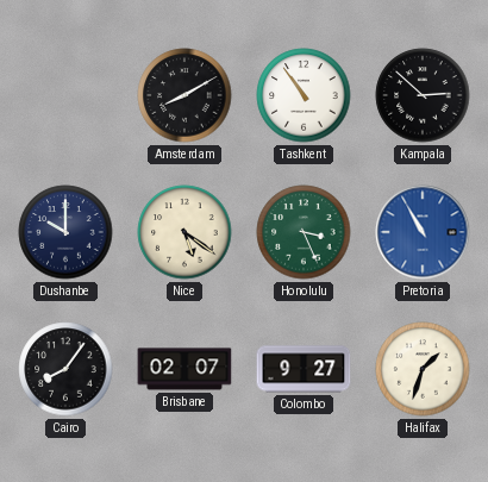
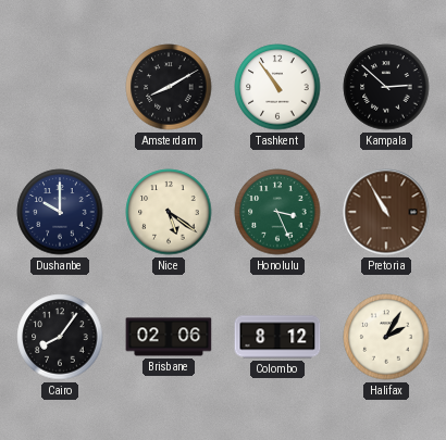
Pretoria dial: blue -> brown (386, 212)
Brisbane: 02:07 -> 02:06 (169, 337)
Colombo: 9:27 -> 8:12 (277, 337)
Halifax: 1:33 -> 2:05 (386, 337)
